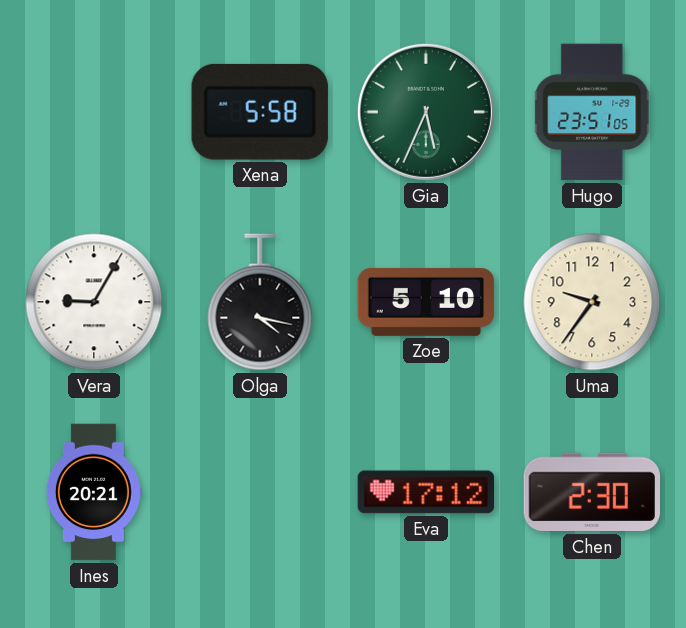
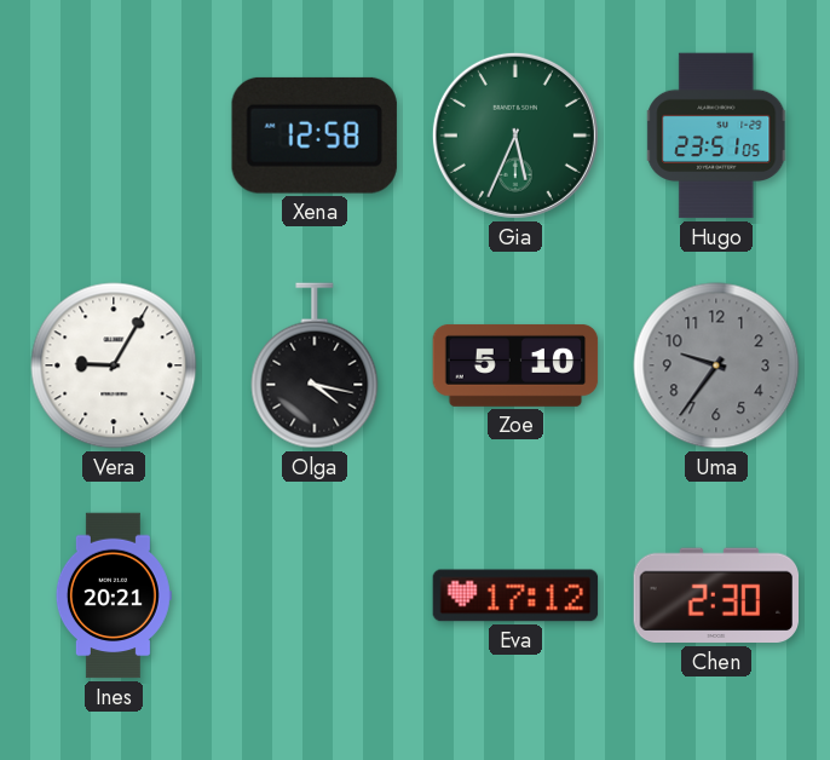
Xena: 5:58 -> 12:58 (315, 136)
Uma dial: cream -> grey (716, 365)
